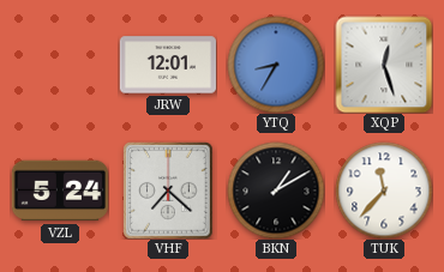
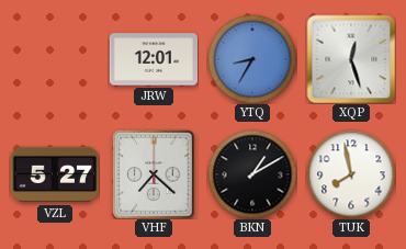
VZL: 5:24 -> 5:27 (54, 174)
TUK: 11:37 -> 7:58 (351, 174)
